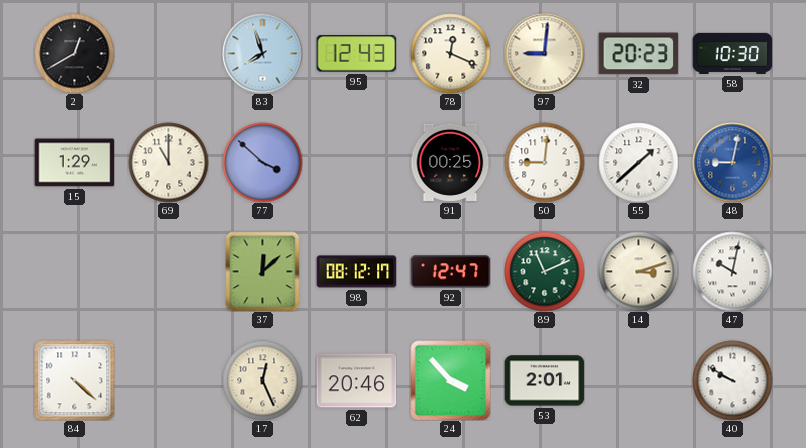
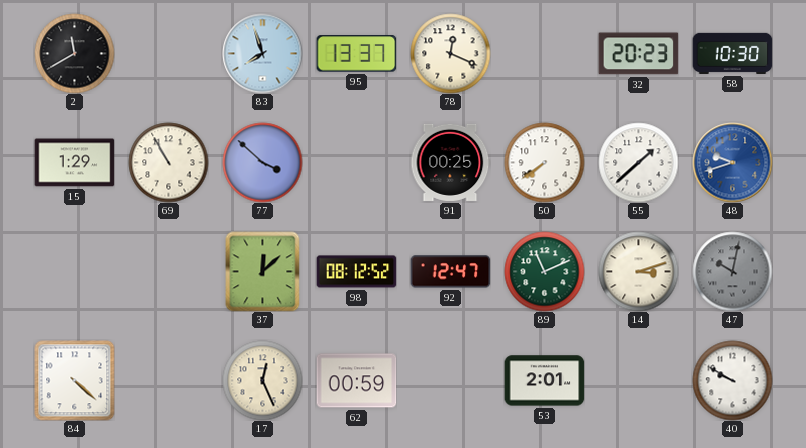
2: 12:40 -> 11:40 (74, 53)
95: 12:43 -> 13:37 (356, 54)
97: 9:01 -> none (544, 53)
69: 11:00 -> 10:55 (168, 162)
50: 9:01 -> 7:39 (544, 162)
48: 9:02 -> 9:42 (732, 162)
98: 08:12:17 -> 08:12:52 (356, 272)
47 dial: white -> grey (732, 271)
62: 20:46 -> 00:59 (356, 381)
24: 3:53 -> none (450, 380)
